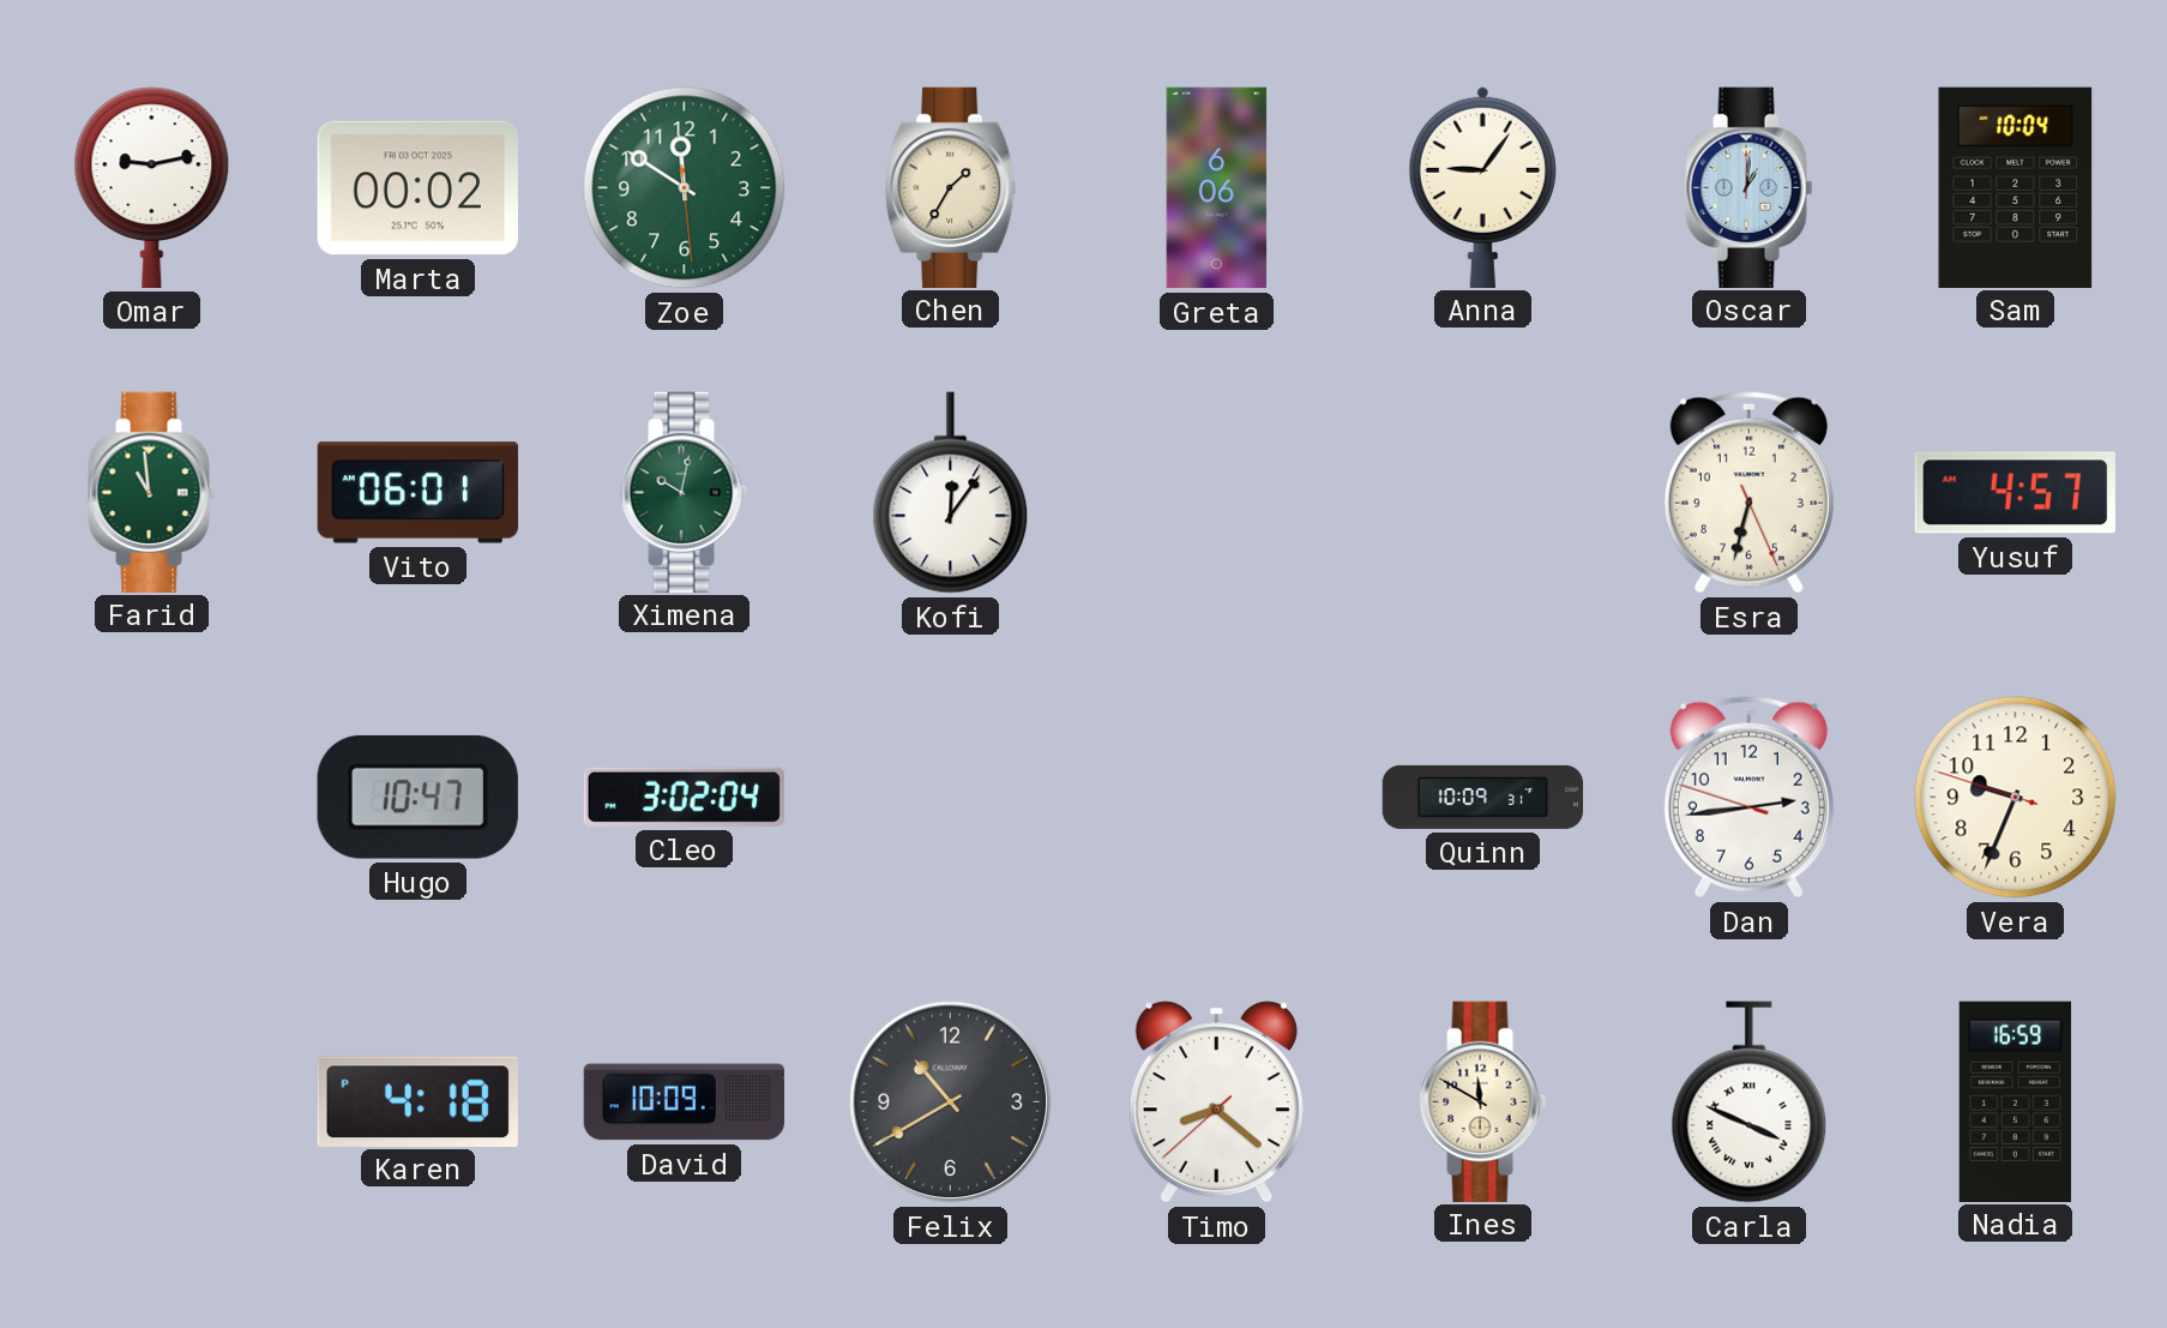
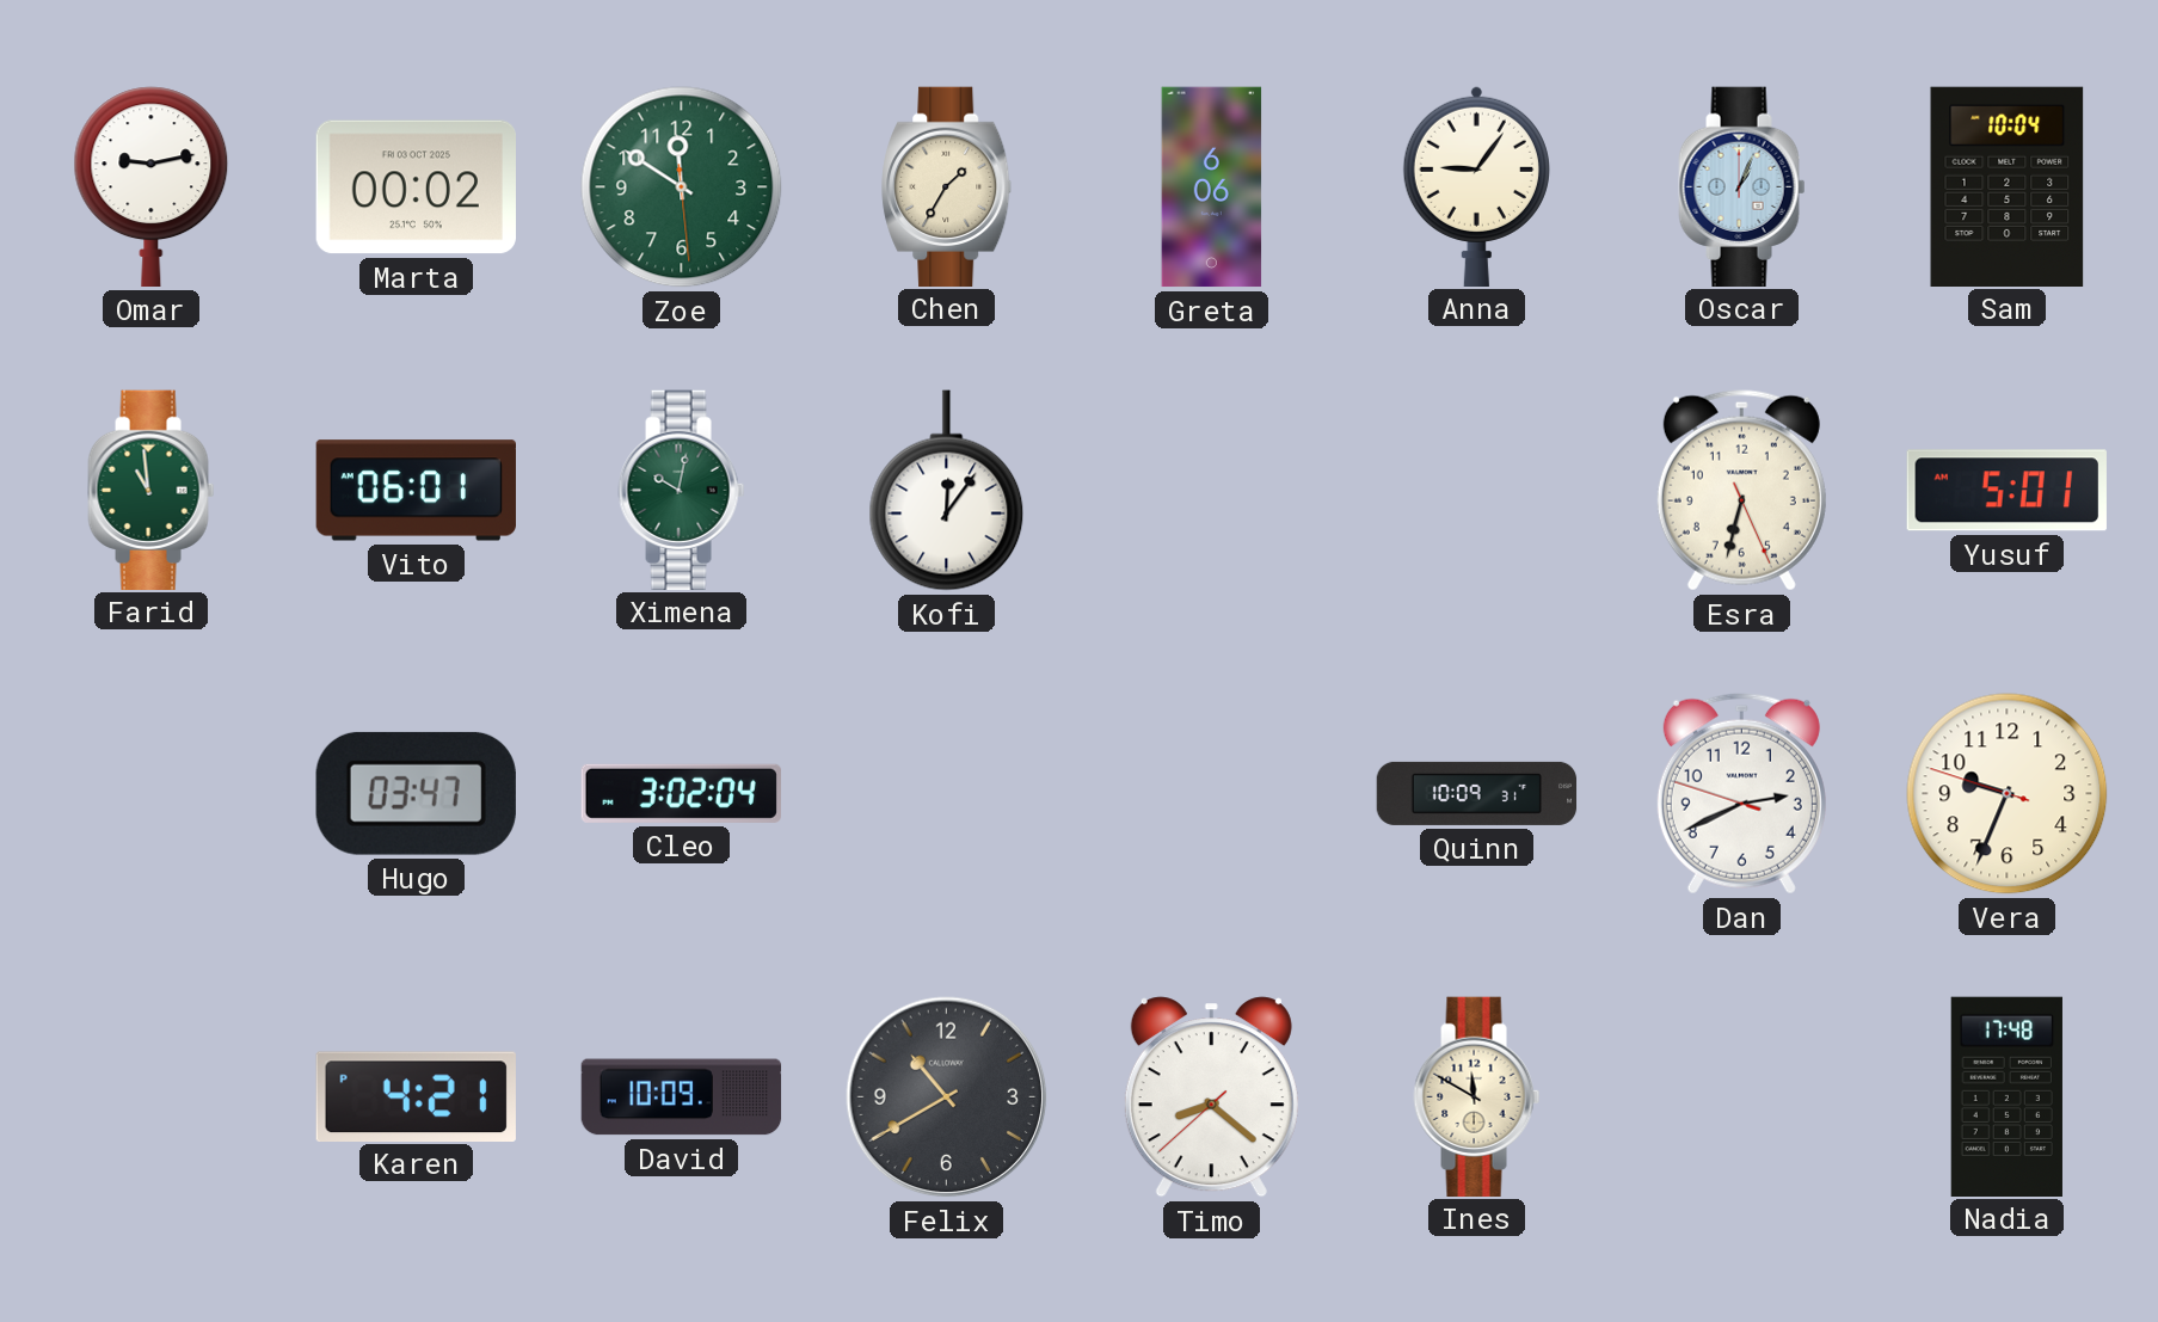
Oscar: 1:01 -> 1:04 (1742, 186)
Yusuf: 4:57 -> 5:01 (2006, 491)
Hugo: 10:47 -> 03:47 (416, 793)
Dan: 2:43 -> 2:40 (1741, 794)
Karen: 4:18 -> 4:21 (416, 1096)
Carla: 3:49 -> none (1750, 1102)
Nadia: 16:59 -> 17:48 (2006, 1096)
